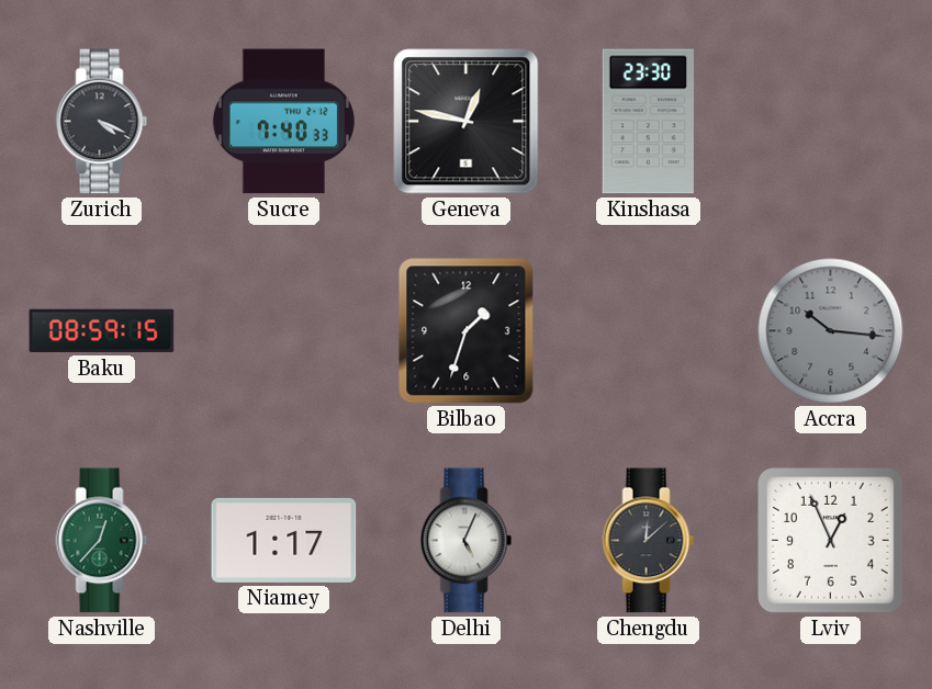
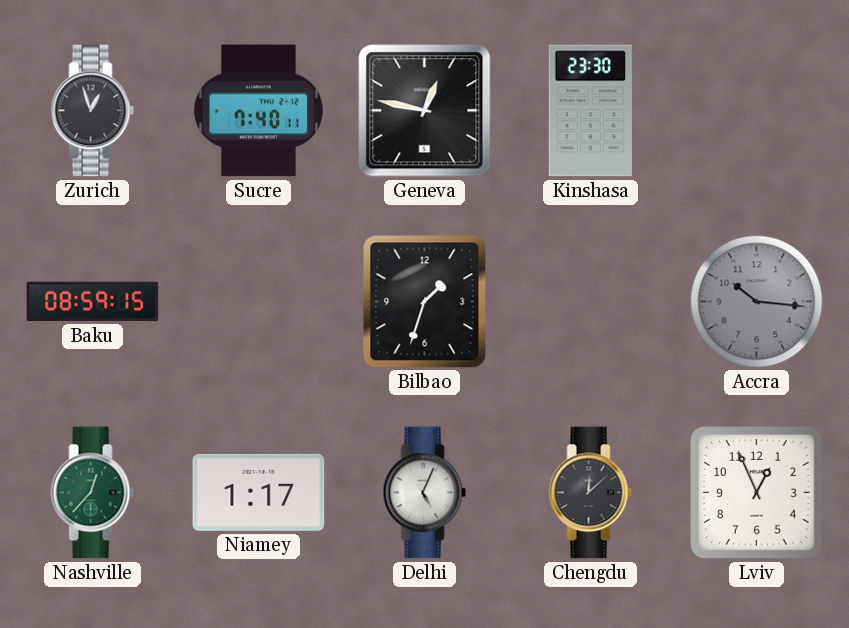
Zurich: 4:19 -> 12:57 (93, 111)
Sucre: 7:40:33 -> 7:40:11 (258, 111)
